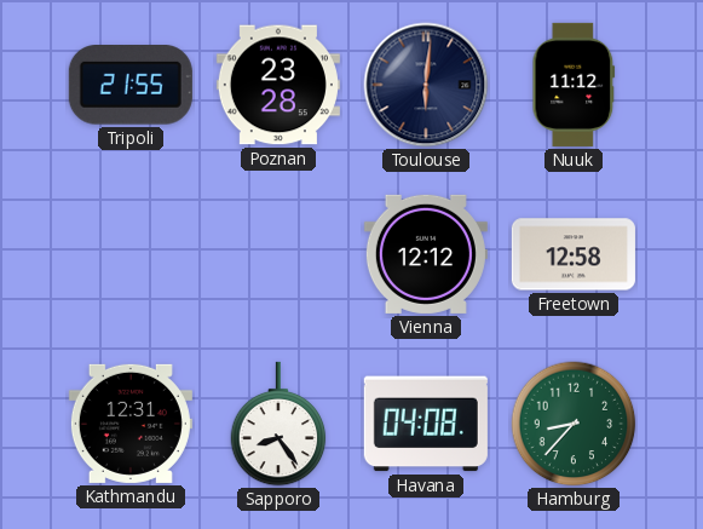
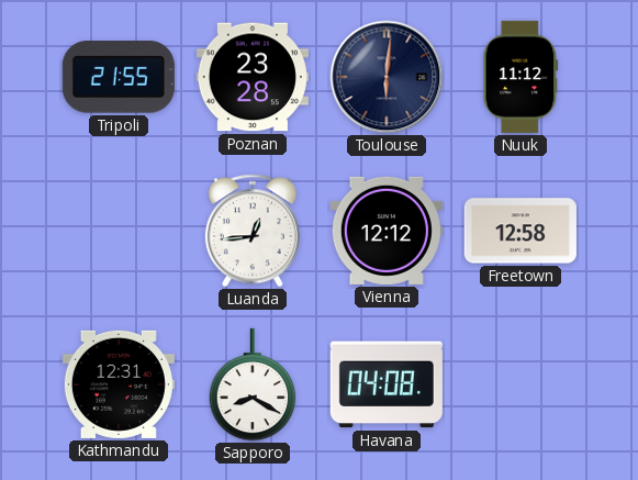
Luanda: none -> 12:44 (253, 231)
Sapporo: 8:24 -> 8:20 (253, 384)
Hamburg: 8:37 -> none (574, 424)
